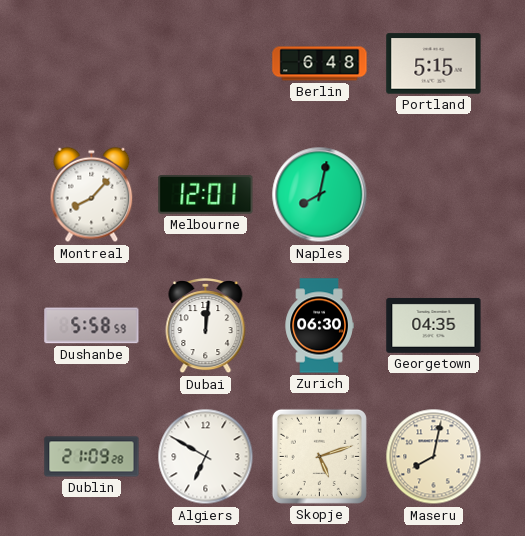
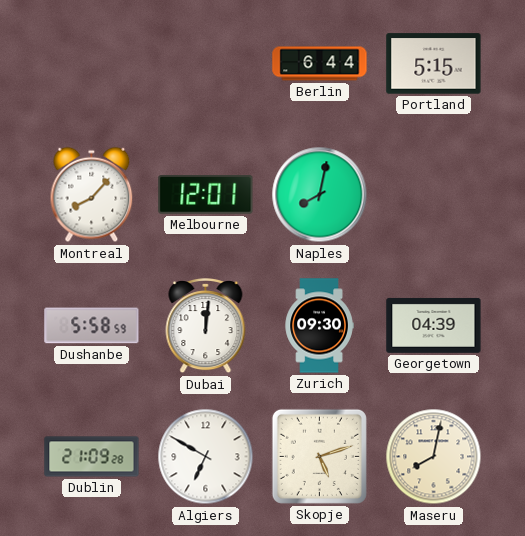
Berlin: 6:48 -> 6:44 (320, 64)
Zurich: 06:30 -> 09:30 (319, 326)
Georgetown: 04:35 -> 04:39 (434, 326)
